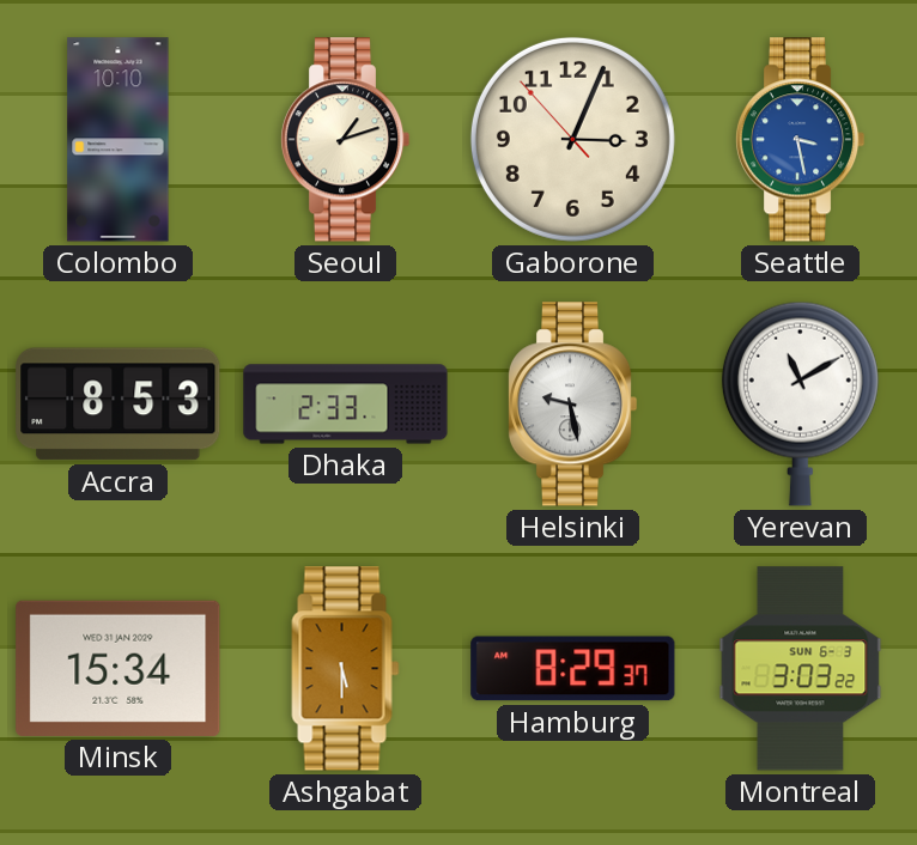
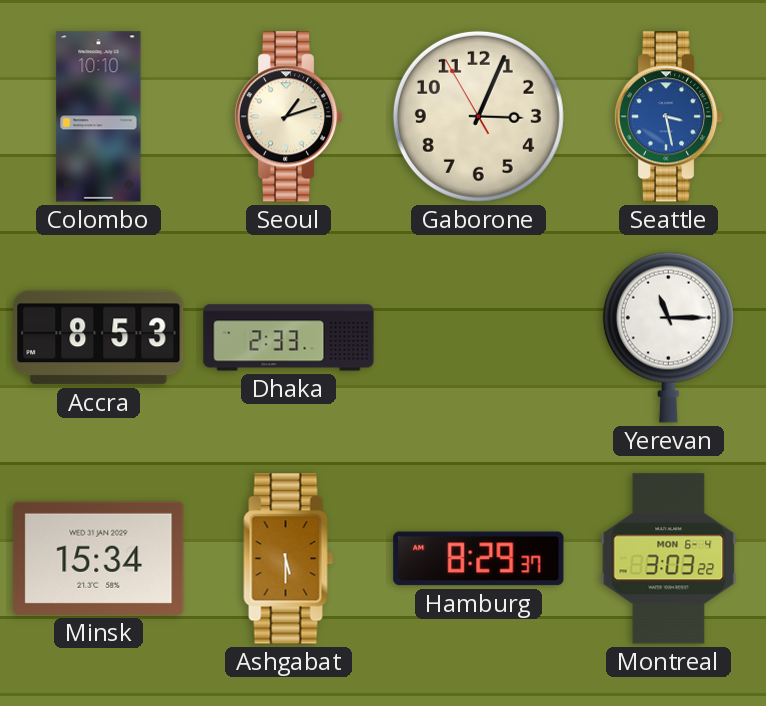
Gaborone: 3:03:53 -> 3:03:55 (478, 116)
Helsinki: 9:28 -> none (572, 405)
Yerevan: 11:10 -> 11:15 (668, 337)
Montreal date: SUN 6-3 -> MON 6-4 (669, 559)
